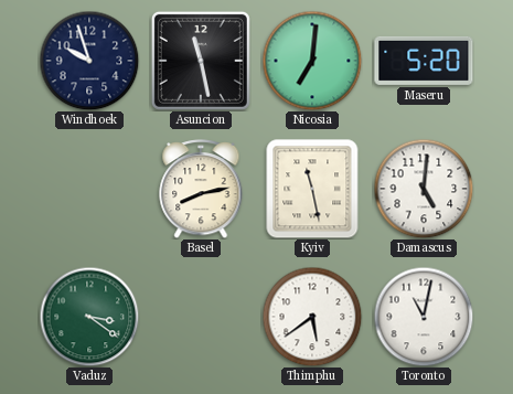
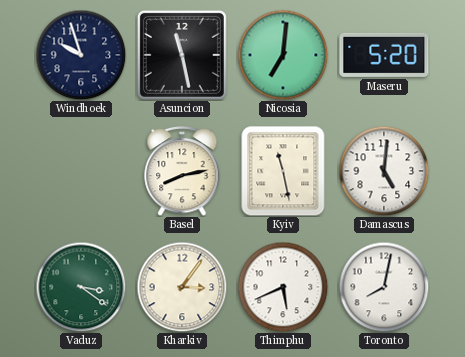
Kharkiv: none -> 3:06 (182, 287)
Thimphu: 5:39 -> 5:41 (283, 287)
Toronto: 11:02 -> 8:02 (384, 287)
